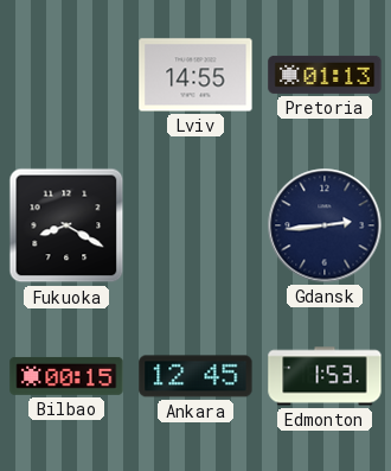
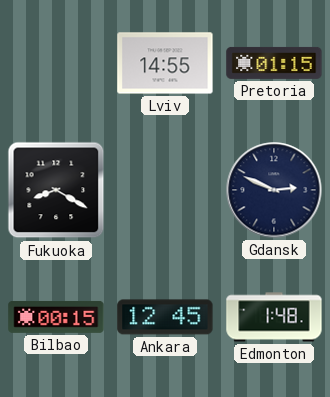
Pretoria: 01:13 -> 01:15 (274, 63)
Gdansk: 2:44 -> 2:49 (274, 190)
Edmonton: 1:53 -> 1:48 (274, 317)
